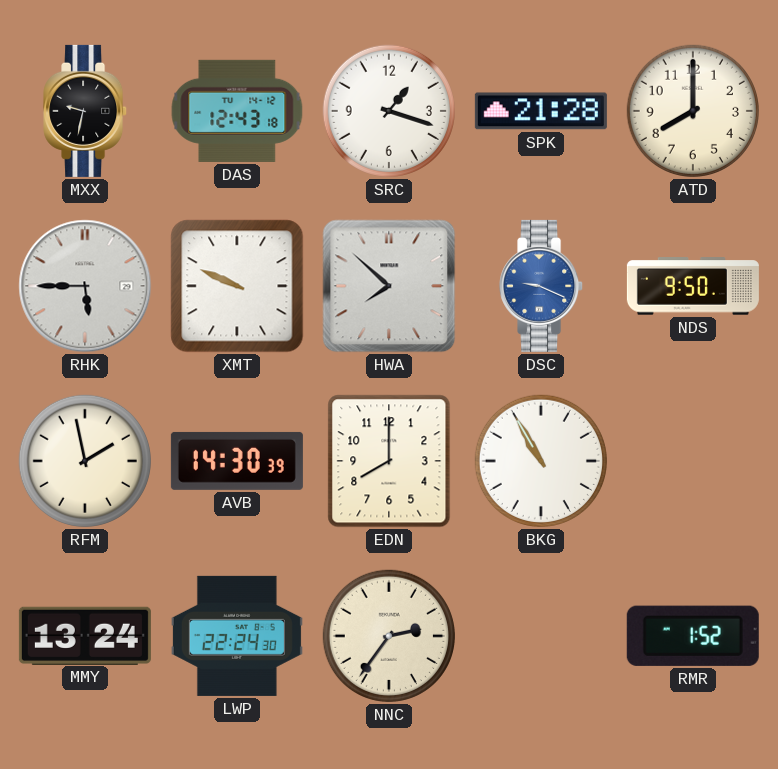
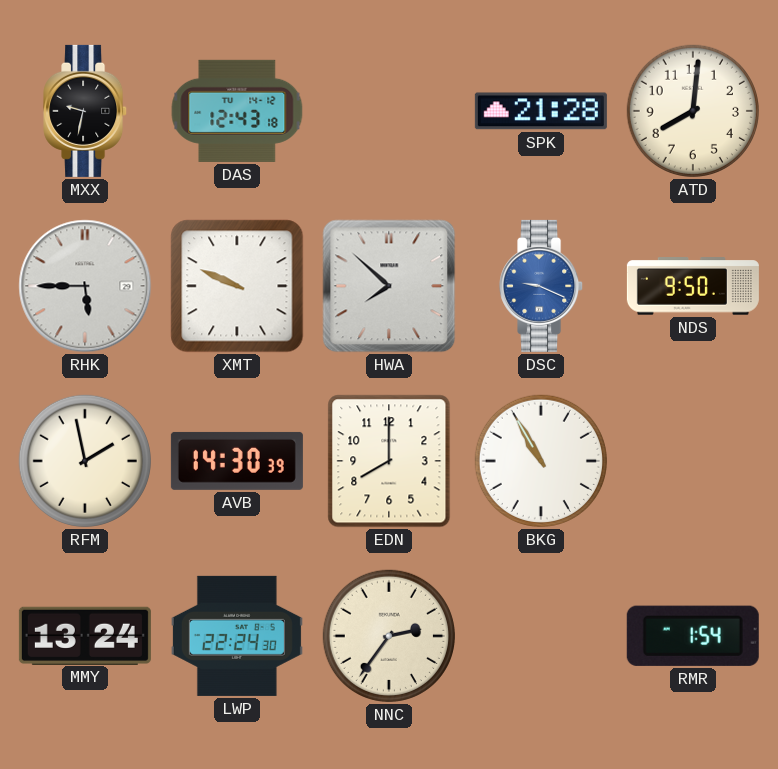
SRC: 1:18 -> none (389, 111)
ATD: 8:00 -> 8:01 (693, 111)
RMR: 1:52 -> 1:54 (693, 636)
